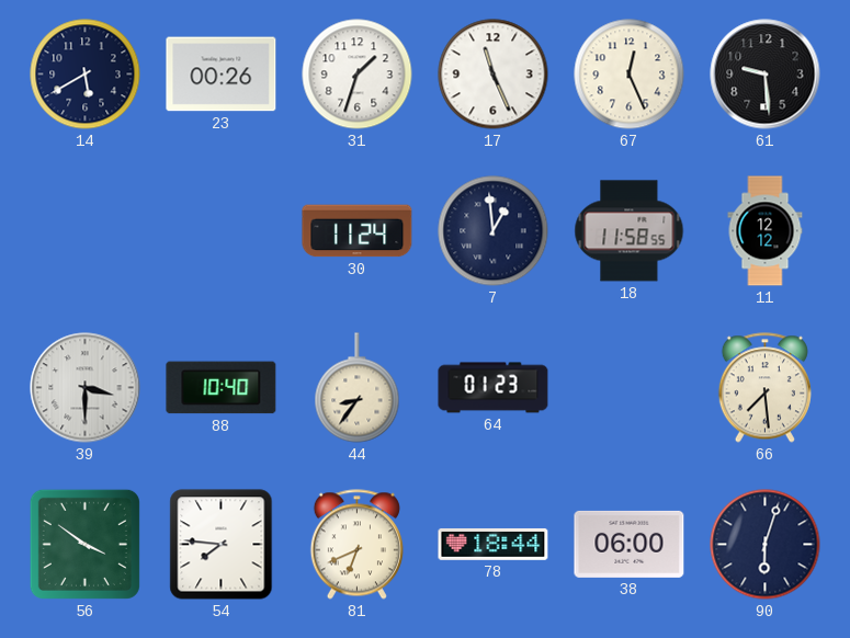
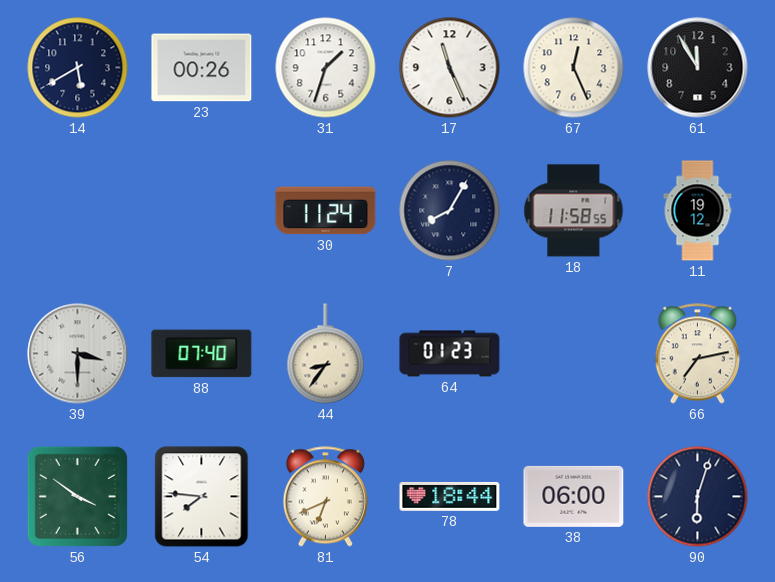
61: 9:29 -> 11:55 (698, 68)
7: 12:59 -> 8:05 (450, 211)
11: 12:12 -> 19:12 (698, 211)
88: 10:40 -> 07:40 (202, 354)
66: 7:29 -> 7:13 (697, 354)
